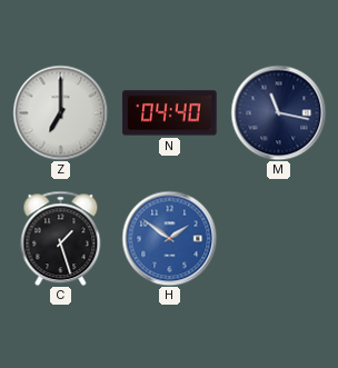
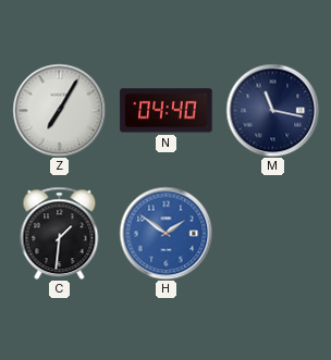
Z: 7:00 -> 7:05 (59, 110)
C: 1:27 -> 1:31 (60, 233)
